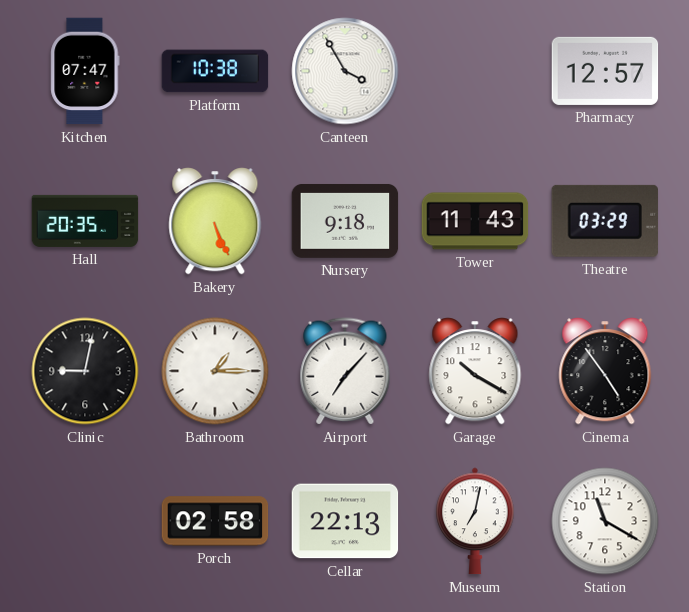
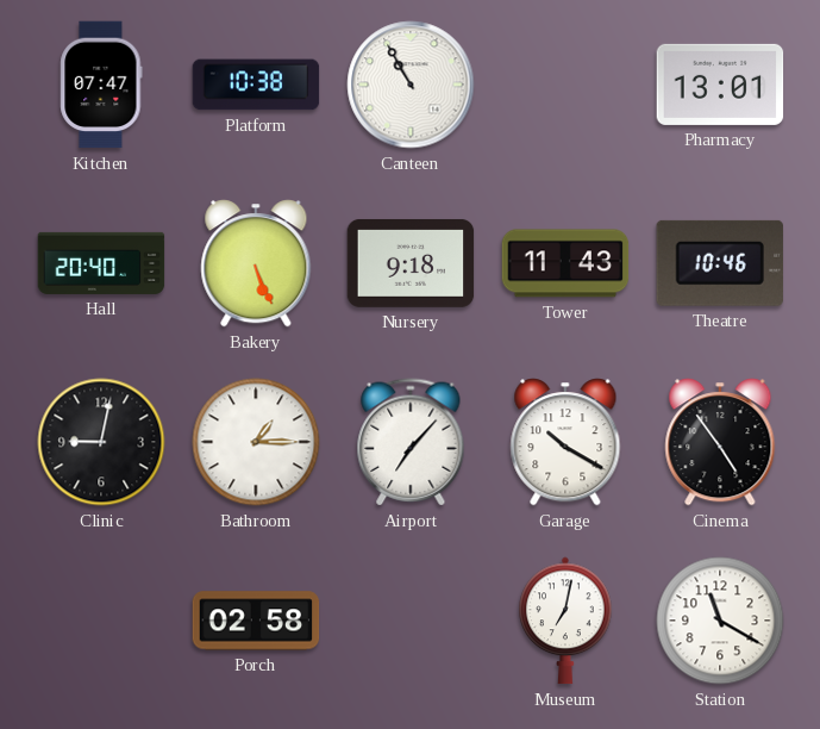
Canteen: 3:55 -> 10:55 (411, 85)
Pharmacy: 12:57 -> 13:01 (720, 85)
Hall: 20:35 -> 20:40 (101, 263)
Theatre: 03:29 -> 10:46 (720, 263)
Cellar: 22:13 -> none (345, 521)
